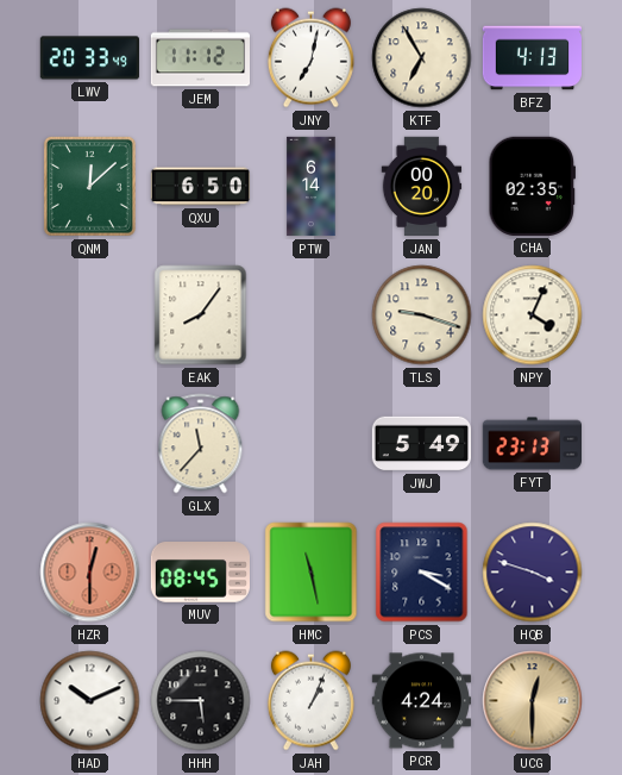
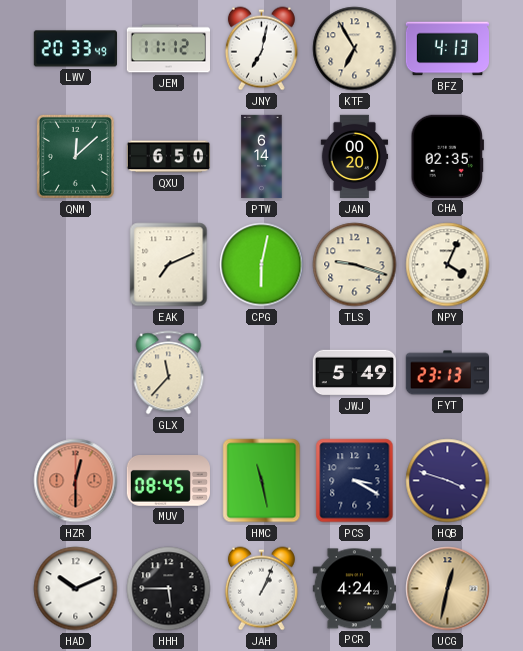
EAK: 8:06 -> 7:11 (169, 265)
CPG: none -> 6:02 (262, 265)
UCG: 12:30 -> 12:32 (448, 589)
